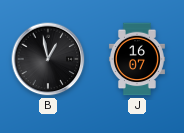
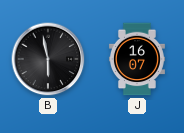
B: 12:58 -> 5:58 (48, 59)
